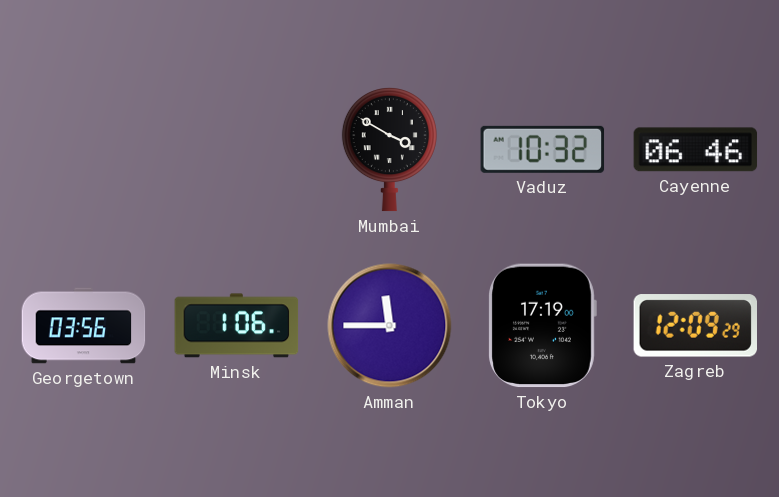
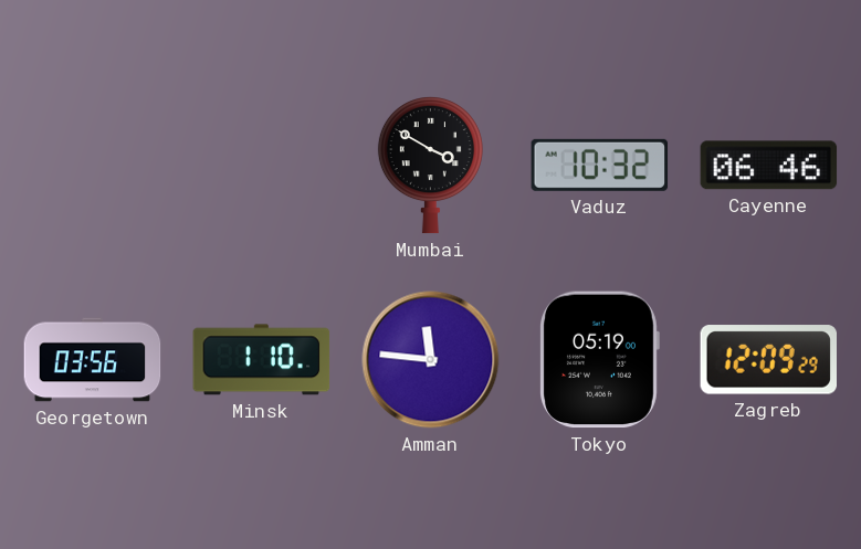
Minsk: 1:06 -> 1:10 (262, 360)
Amman: 11:45 -> 11:46 (431, 360)
Tokyo: 17:19 -> 05:19 (599, 360)
